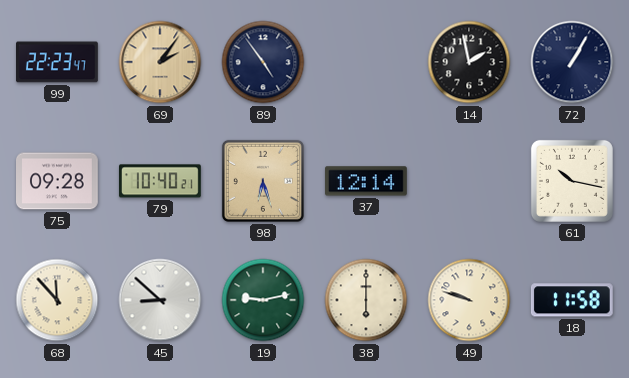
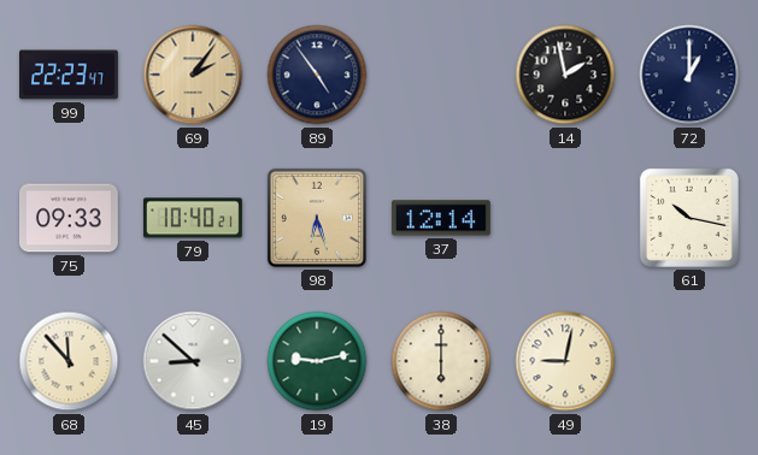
72: 1:05 -> 1:00 (689, 75)
75: 09:28 -> 09:33 (70, 218)
49: 9:48 -> 9:02 (565, 361)
18: 11:58 -> none (572, 300)
